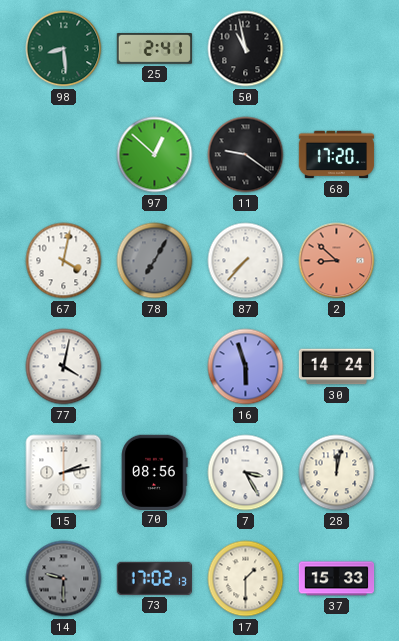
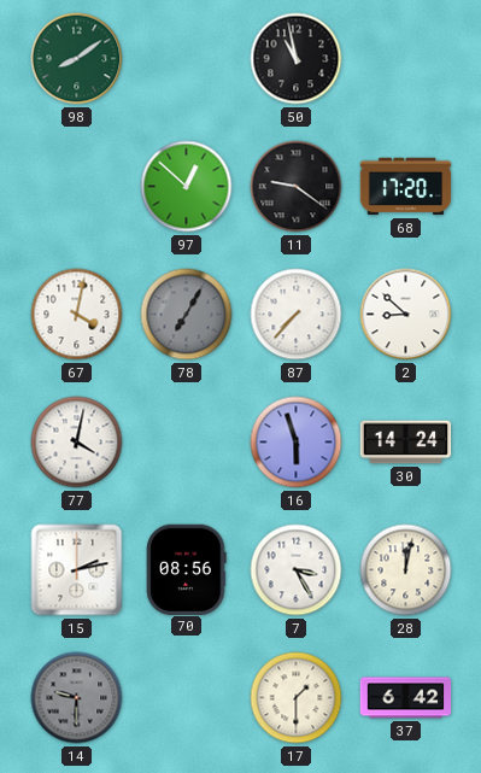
98: 8:29 -> 8:09 (77, 59)
25: 2:41 -> none (155, 49)
2 dial: salmon -> white (406, 315)
73: 17:02 -> none (154, 578)
37: 15:33 -> 6:42 (406, 698)
